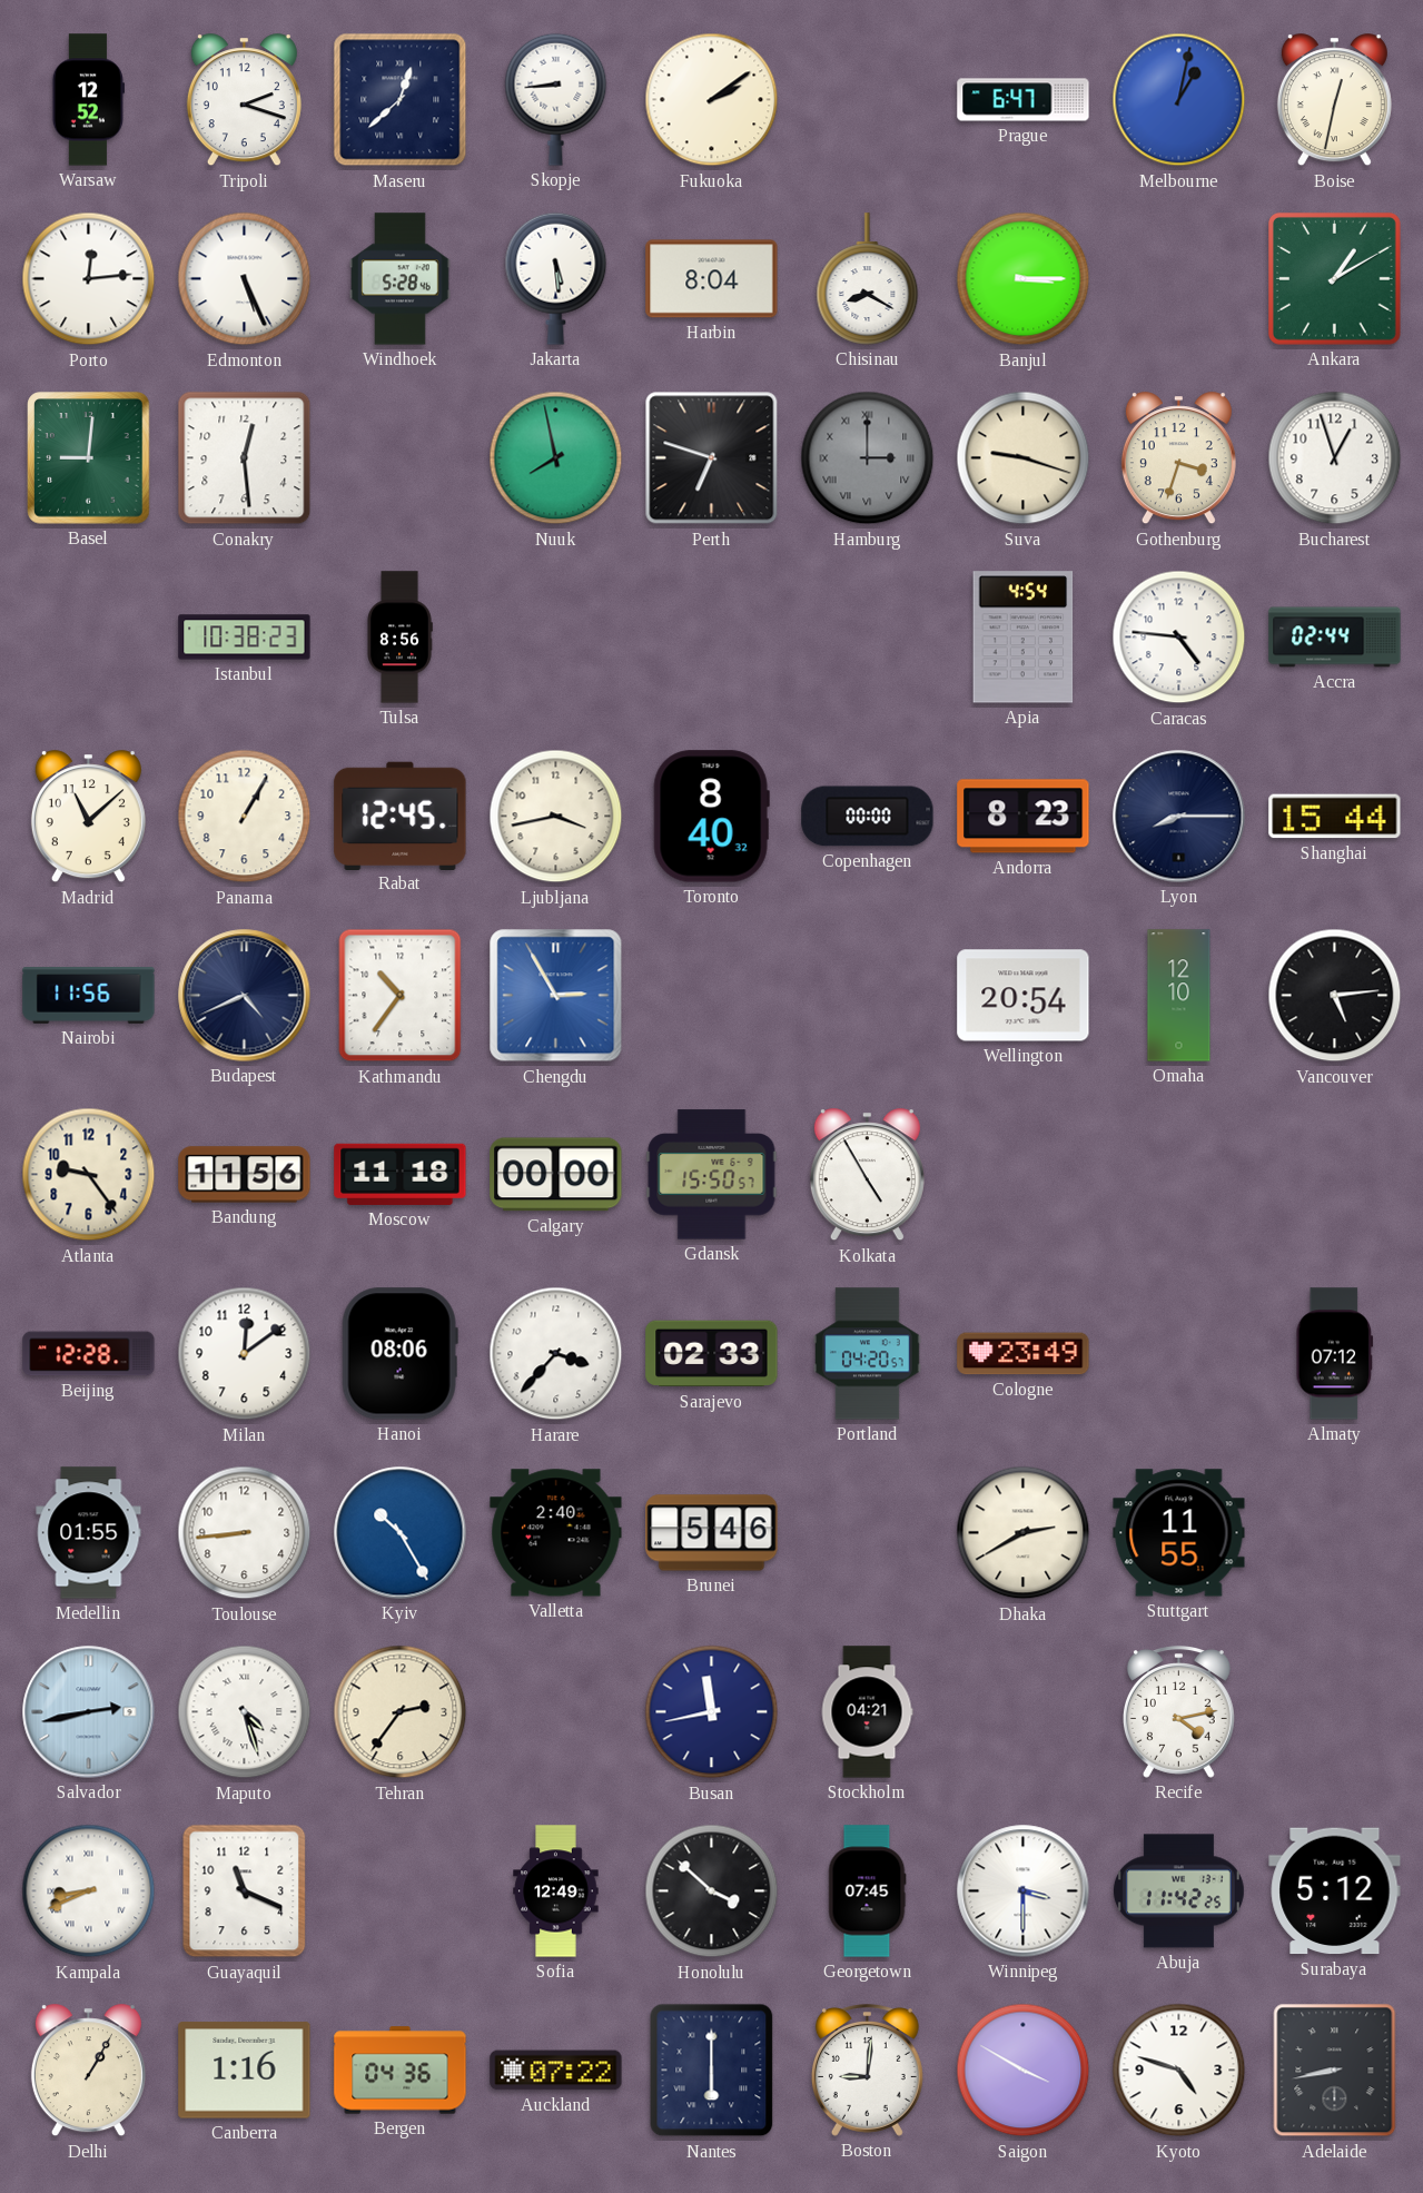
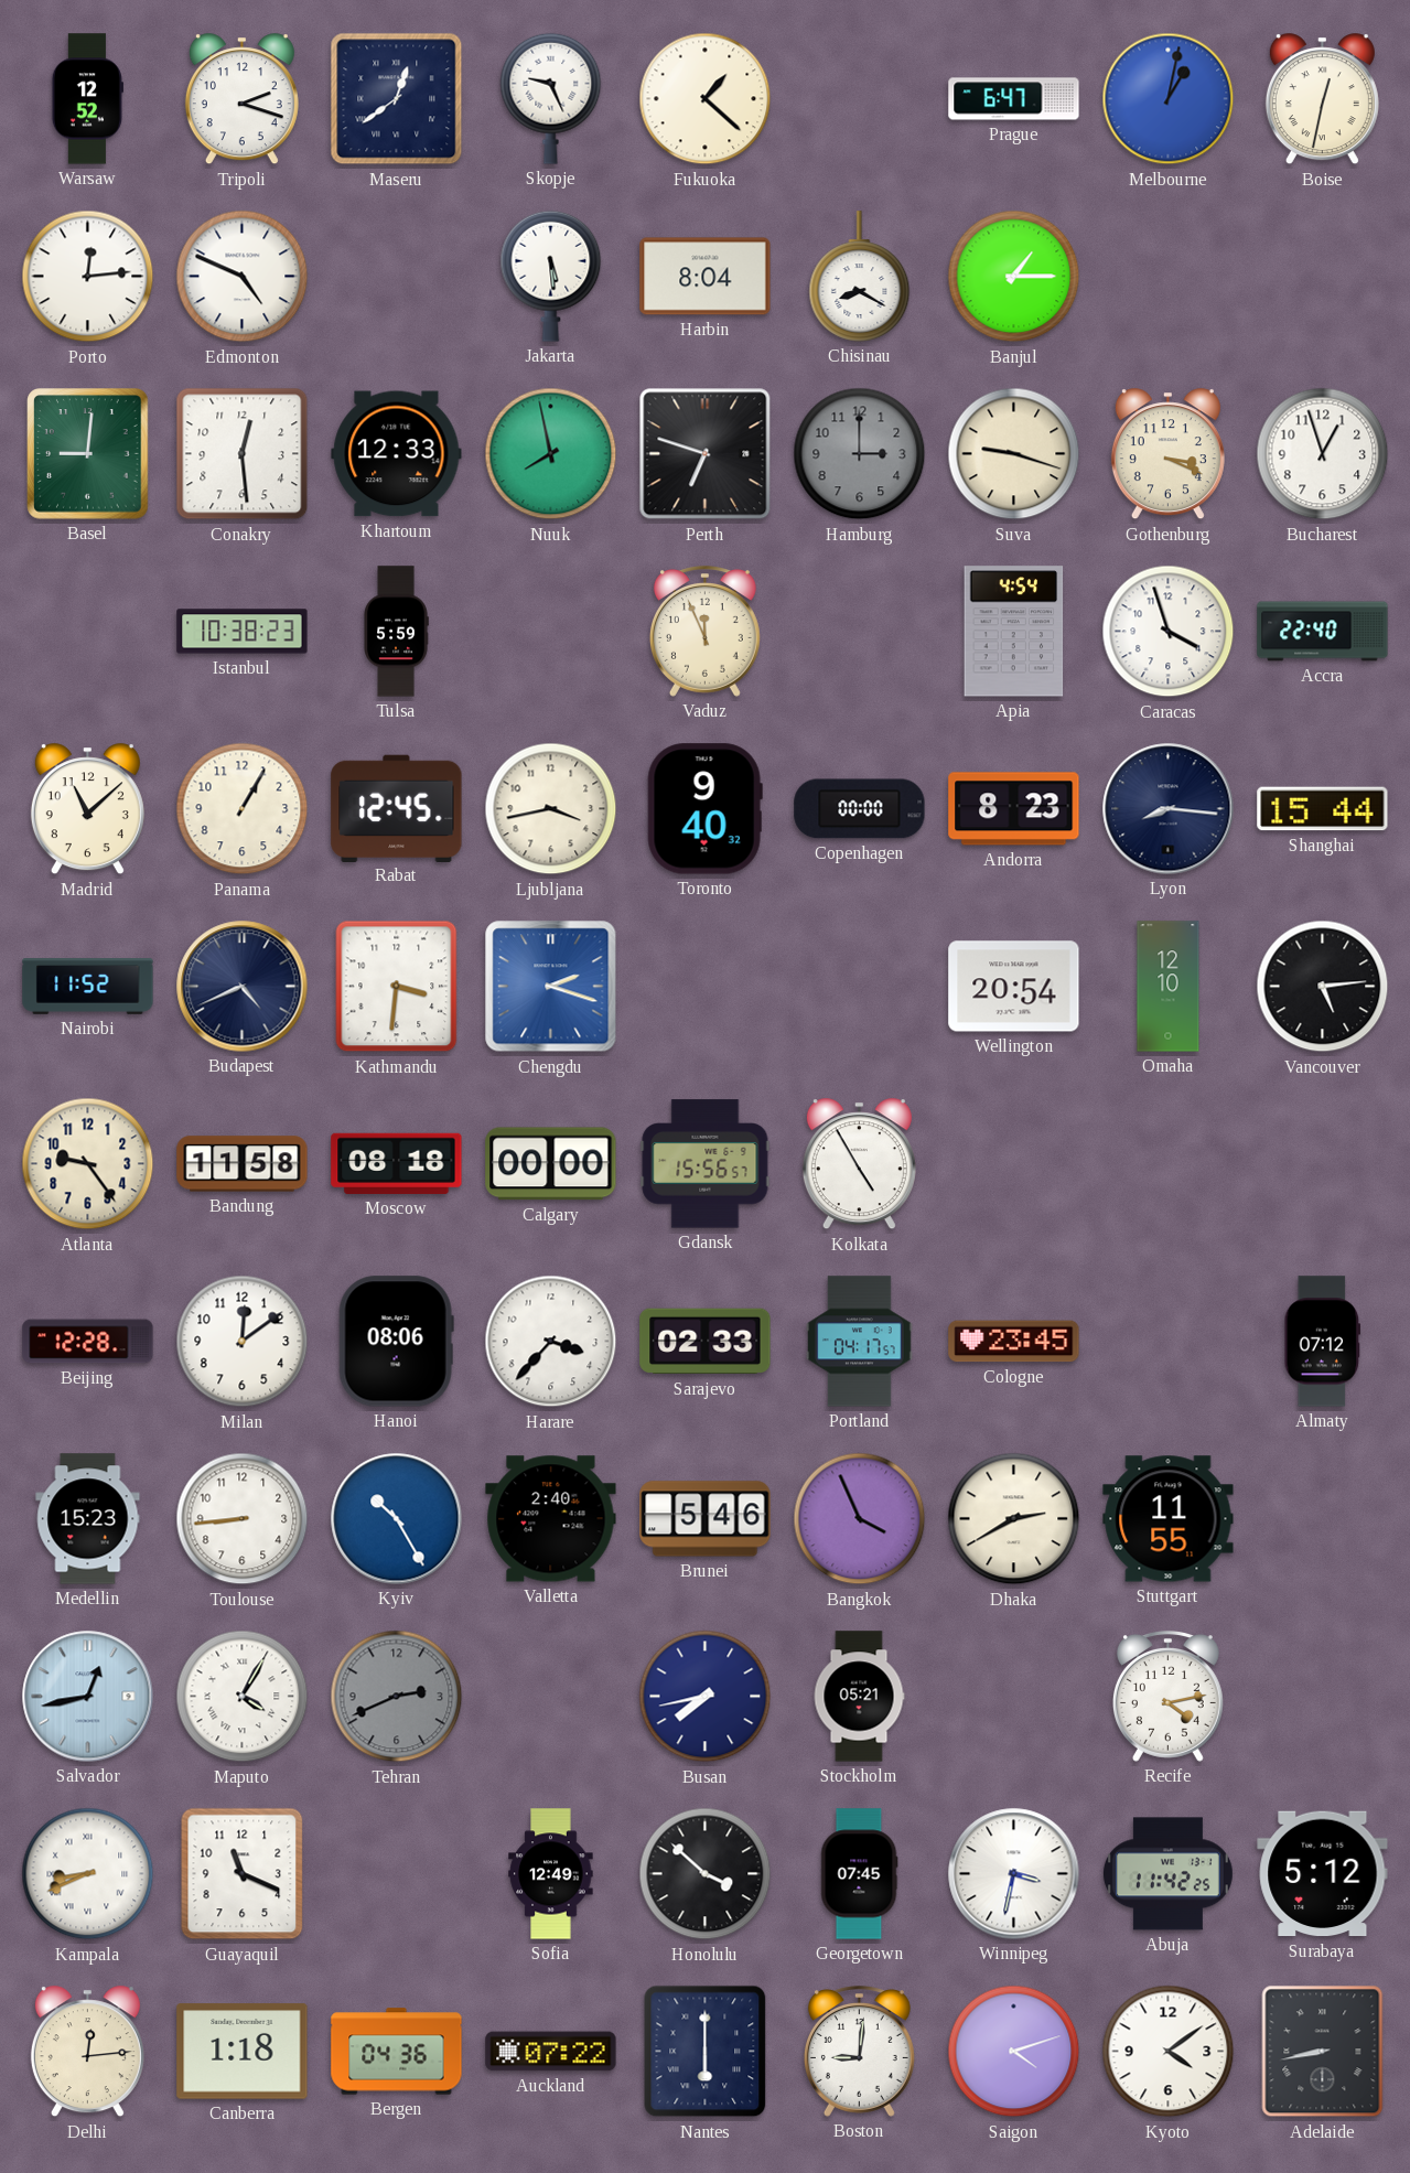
Maseru: 12:38 -> 12:39 (397, 99)
Skopje: 8:44 -> 9:26 (551, 98)
Fukuoka: 2:09 -> 1:22 (706, 99)
Edmonton: 5:26 -> 4:49 (243, 277)
Windhoek: 5:28 -> none (401, 279)
Banjul: 3:15 -> 1:15 (1014, 277)
Ankara: 1:10 -> none (1335, 279)
Khartoum: none -> 12:33 (397, 454)
Hamburg numerals: Roman -> Arabic (860, 454)
Gothenburg: 3:33 -> 3:19 (1167, 454)
Tulsa: 8:56 -> 5:59 (396, 632)
Vaduz: none -> 11:56 (704, 632)
Caracas: 4:46 -> 3:57 (1169, 632)
Accra: 02:44 -> 22:40 (1323, 632)
Toronto: 8:40 -> 9:40 (704, 809)
Lyon: 8:15 -> 8:16 (1169, 809)
Nairobi: 11:56 -> 11:52 (88, 987)
Kathmandu: 10:36 -> 3:31 (397, 987)
Chengdu: 2:55 -> 2:18 (551, 987)
Bandung: 11:56 -> 11:58 (243, 1164)
Moscow: 11:18 -> 08:18 (397, 1163)
Gdansk: 15:50 -> 15:56 (706, 1164)
Portland: 04:20 -> 04:17 (860, 1342)
Cologne: 23:49 -> 23:45 (1014, 1342)
Medellin: 01:55 -> 15:23 (88, 1519)
Bangkok: none -> 3:56 (860, 1519)
Salvador: 2:43 -> 12:43 (88, 1697)
Maputo: 4:27 -> 4:05 (243, 1697)
Tehran: 2:36 -> 2:41 (397, 1697)
Tehran dial: cream -> grey (397, 1697)
Busan: 11:43 -> 7:43 (706, 1697)
Stockholm: 04:21 -> 05:21 (859, 1697)
Winnipeg: 3:30 -> 3:32 (1014, 1874)
Delhi: 1:05 -> 12:14 (87, 2052)
Canberra: 1:16 -> 1:18 (243, 2052)
Saigon: 3:50 -> 4:12 (1014, 2052)
Kyoto: 4:48 -> 4:09 (1169, 2052)
